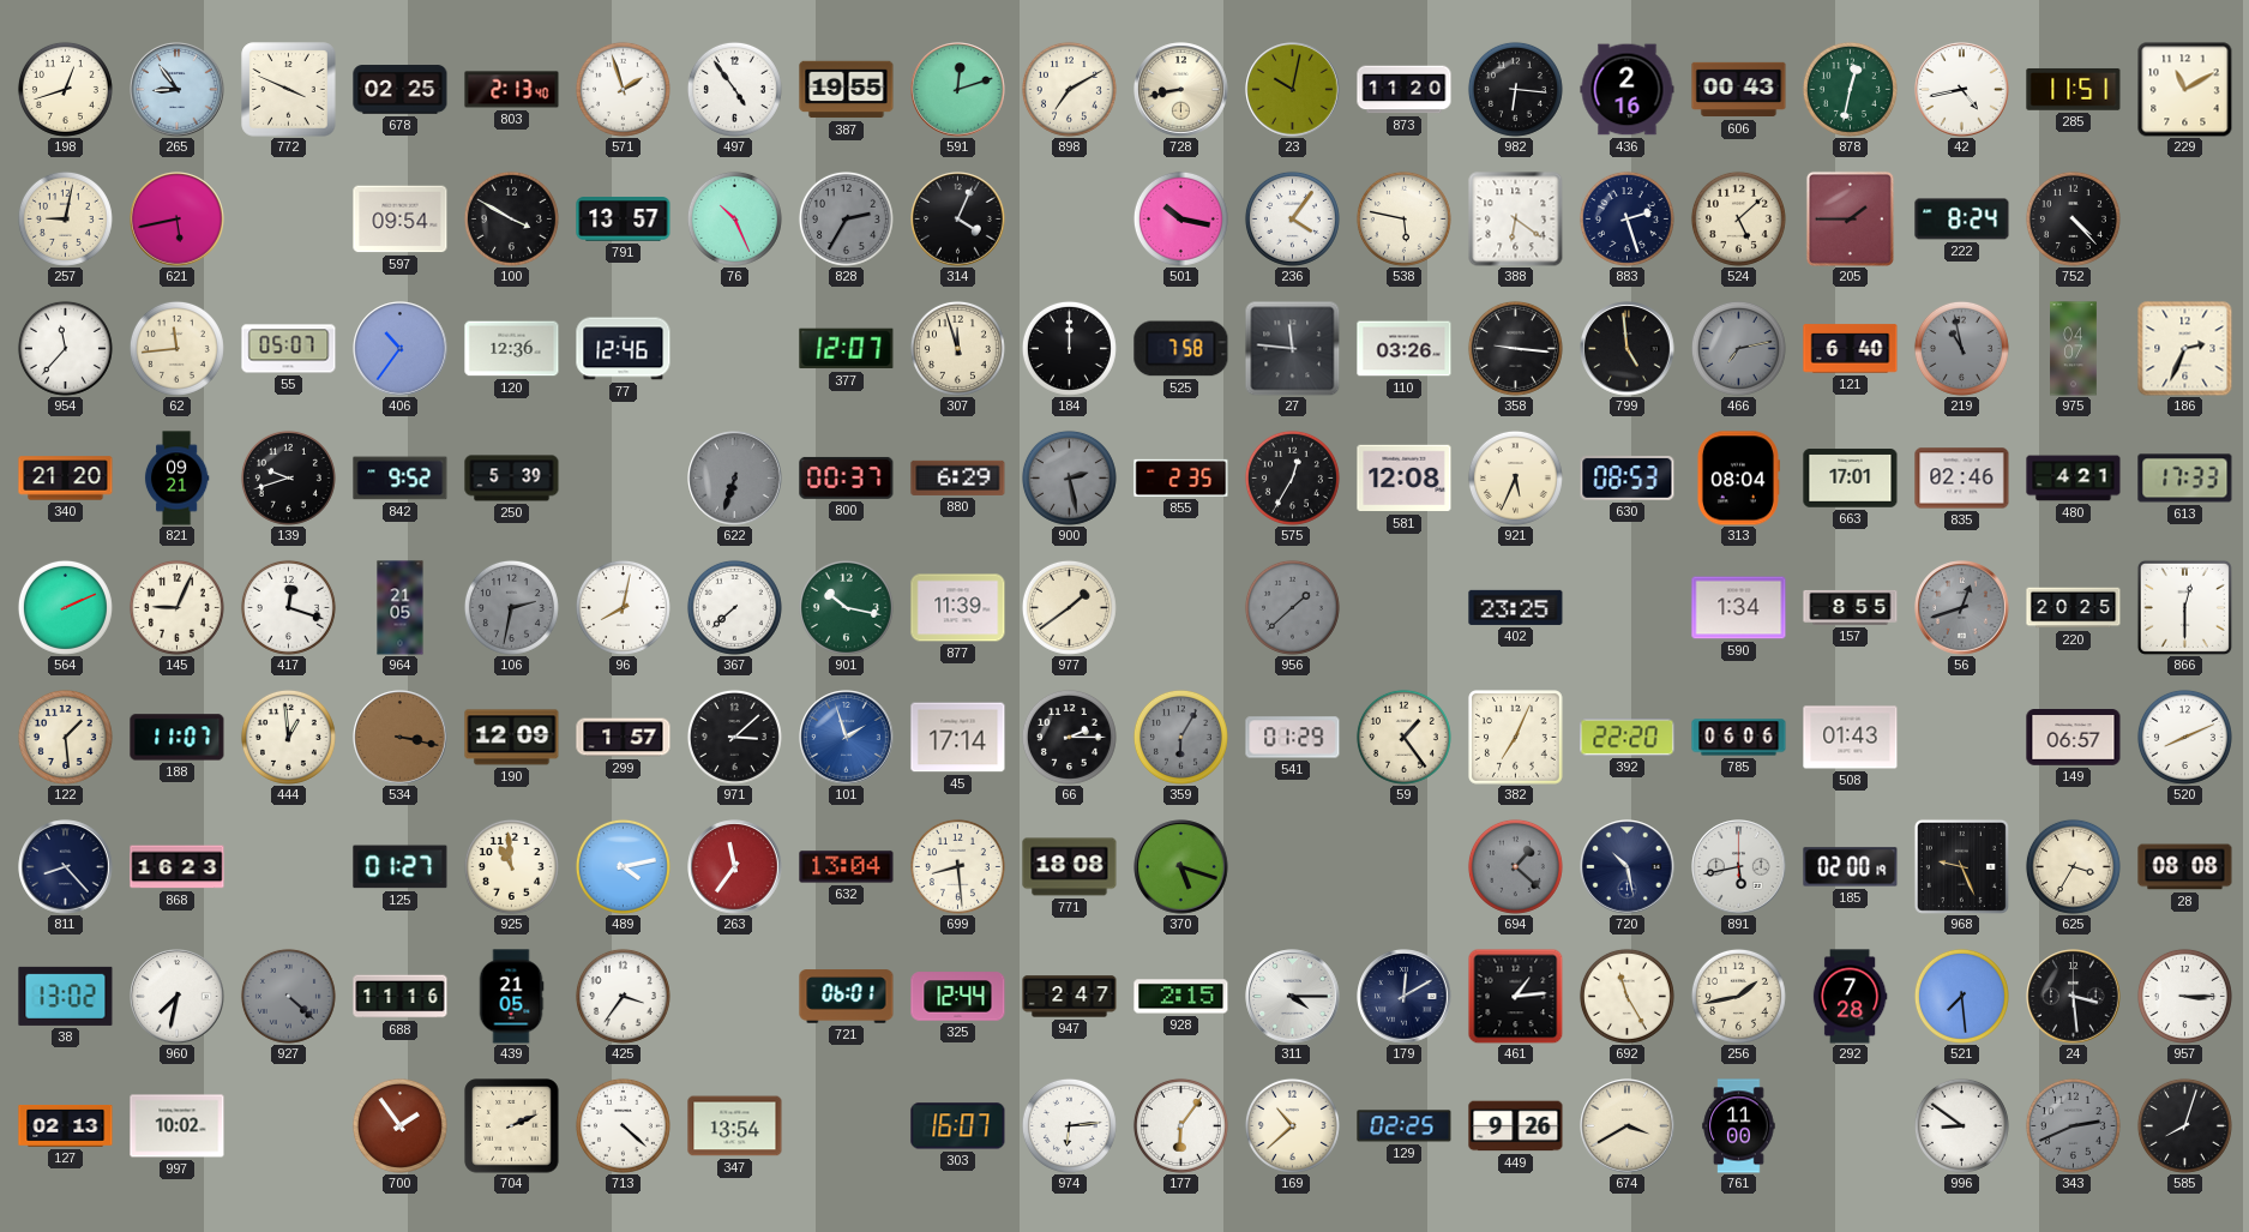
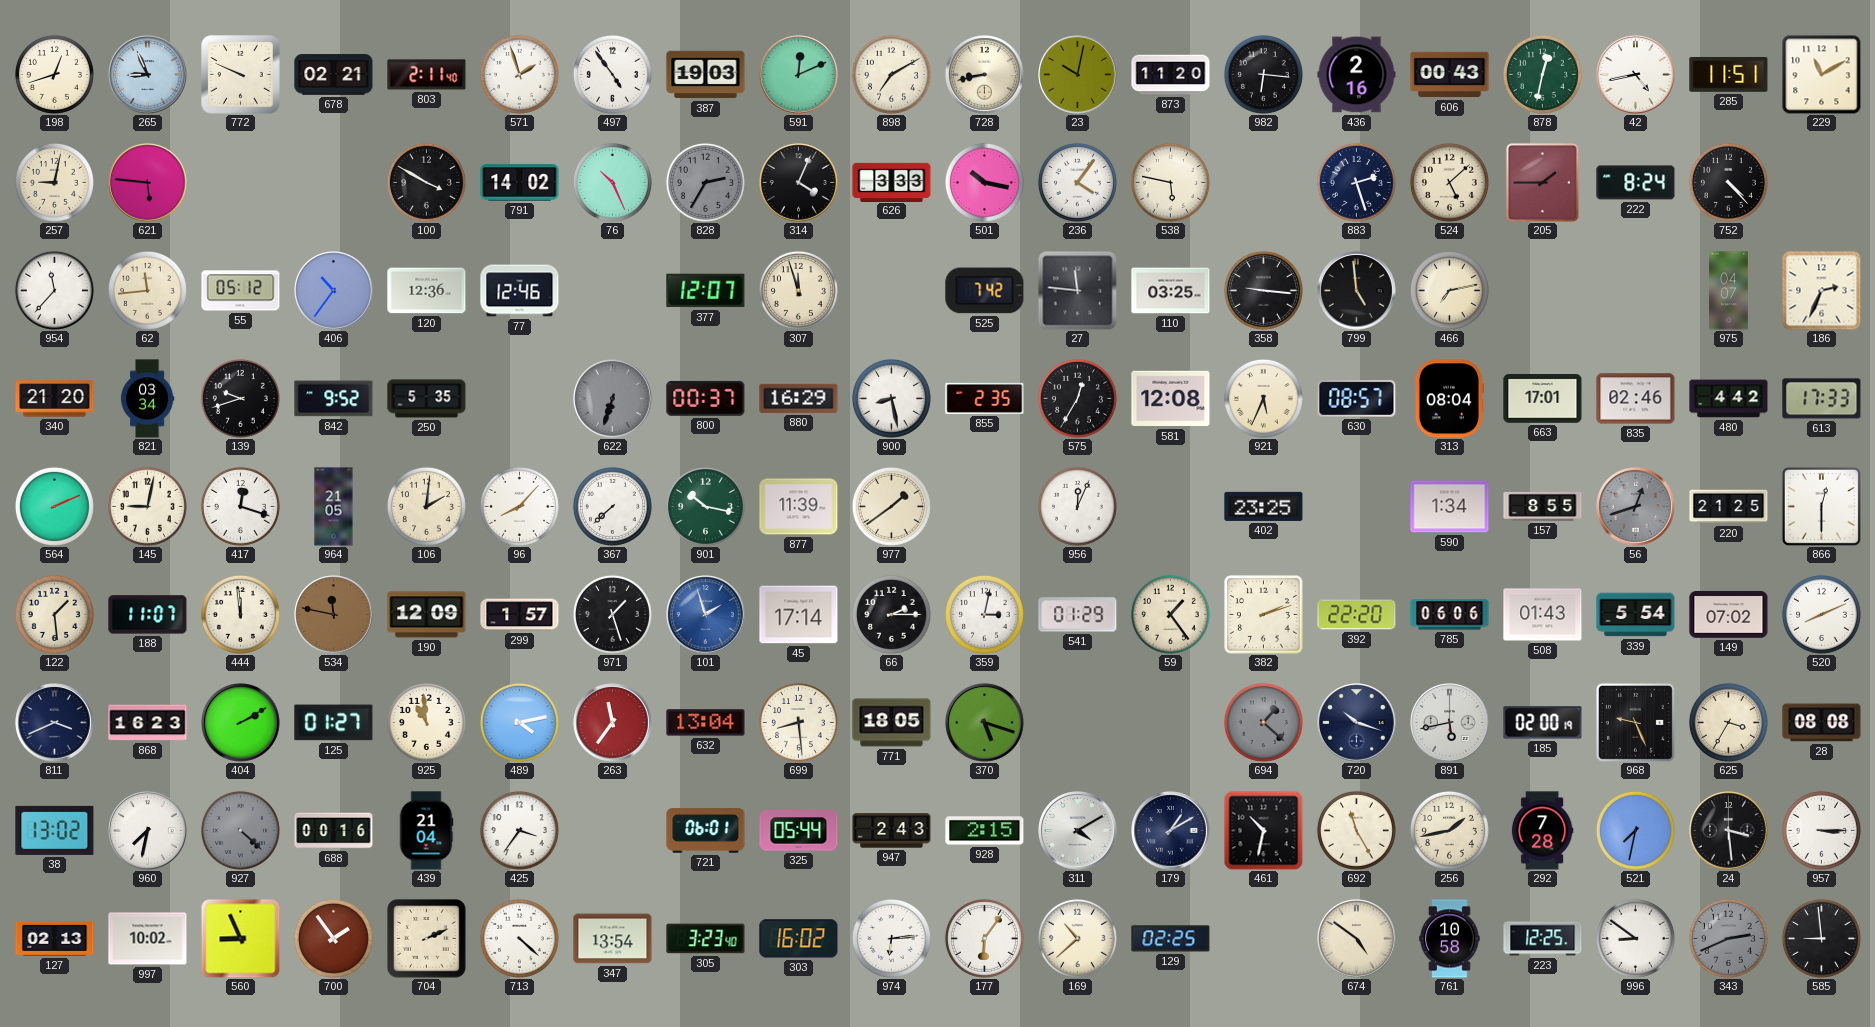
265: 8:54 -> 8:56 (148, 75)
772: 3:49 -> 9:49 (241, 75)
678: 02:25 -> 02:21 (334, 75)
803: 2:13 -> 2:11 (427, 75)
387: 19:55 -> 19:03 (706, 75)
591: 12:12 -> 12:11 (799, 75)
621: 5:43 -> 5:46 (148, 183)
597: 09:54 -> none (401, 220)
791: 13:57 -> 14:02 (520, 183)
626: none -> 3:33 (892, 182)
388: 6:21 -> none (1516, 220)
55: 05:07 -> 05:12 (241, 291)
184: 12:00 -> none (1069, 348)
525: 7:58 -> 7:42 (985, 291)
110: 03:26 -> 03:25 (1171, 291)
466 dial: grey -> cream (1449, 290)
121: 6:40 -> none (1851, 349)
219: 10:58 -> none (1961, 348)
821: 09:21 -> 03:34 (147, 399)
250: 5:39 -> 5:35 (427, 399)
880: 6:29 -> 16:29 (799, 398)
900: 2:28 -> 8:28 (891, 398)
900 dial: grey -> white (891, 398)
630: 08:53 -> 08:57 (1357, 399)
480: 4:21 -> 4:42 (1729, 399)
145: 9:04 -> 9:02 (147, 506)
106: 2:32 -> 2:01 (426, 506)
106 dial: grey -> cream (426, 506)
96: 8:02 -> 8:07 (519, 506)
956: 1:38 -> 12:04 (1077, 506)
956 dial: grey -> white (1077, 506)
220: 20:25 -> 21:25 (1729, 507)
444: 12:59 -> 11:59 (240, 614)
534: 3:17 -> 11:47 (334, 615)
971: 3:08 -> 1:27 (612, 614)
359: 6:05 -> 3:02 (984, 614)
359 dial: grey -> white (984, 614)
382: 7:04 -> 2:12 (1264, 615)
339: none -> 5:54 (1636, 615)
149: 06:57 -> 07:02 (1729, 615)
811: 8:23 -> 3:41 (55, 723)
404: none -> 2:10 (241, 723)
771: 18:08 -> 18:05 (892, 723)
720: 10:28 -> 10:18 (1357, 723)
688: 11:16 -> 00:16 (334, 831)
439: 21:05 -> 21:04 (426, 831)
325: 12:44 -> 05:44 (799, 831)
947: 2:47 -> 2:43 (892, 831)
311: 4:15 -> 4:10 (1078, 831)
179: 12:10 -> 1:10 (1171, 831)
461: 1:14 -> 10:32 (1263, 830)
521: 7:29 -> 7:32 (1635, 830)
560: none -> 8:56 (240, 938)
305: none -> 3:23 (706, 939)
303: 16:07 -> 16:02 (799, 939)
449: 9:26 -> none (1516, 1126)
674: 3:40 -> 4:51 (1357, 939)
761: 11:00 -> 10:58 (1450, 939)
223: none -> 12:25 (1543, 939)
585: 8:03 -> 8:59 (1821, 938)
